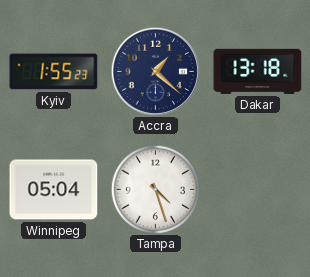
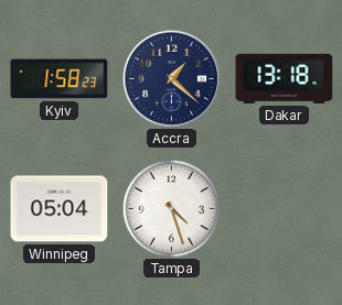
Kyiv: 1:55 -> 1:58 (60, 79)
